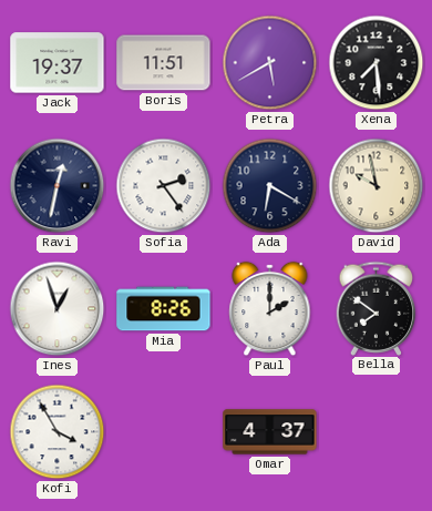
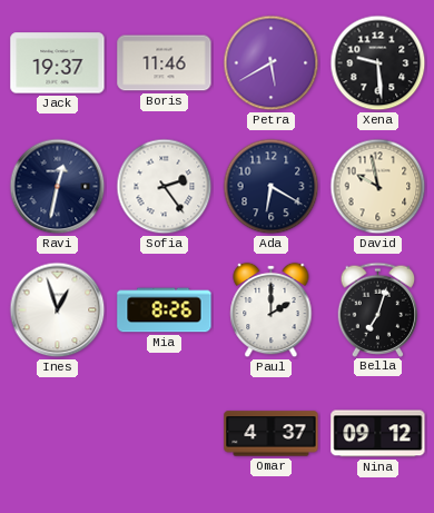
Boris: 11:51 -> 11:46 (165, 63)
Xena: 7:29 -> 9:29 (378, 63)
Bella: 7:51 -> 7:03 (378, 309)
Kofi: 3:55 -> none (58, 432)
Nina: none -> 09:12 (378, 434)
